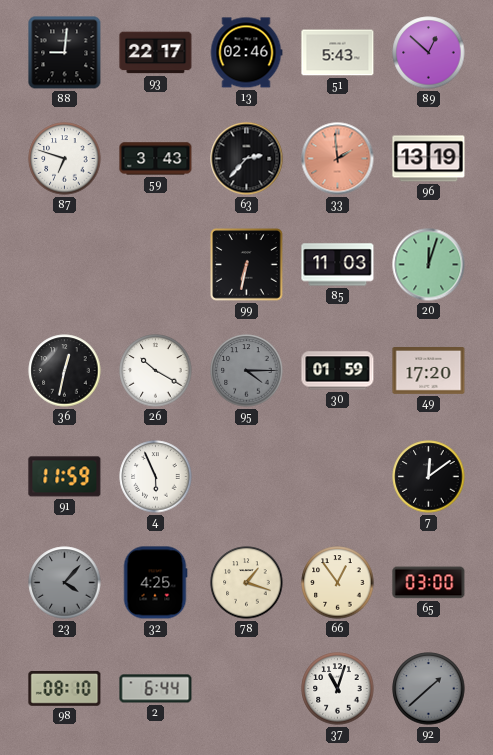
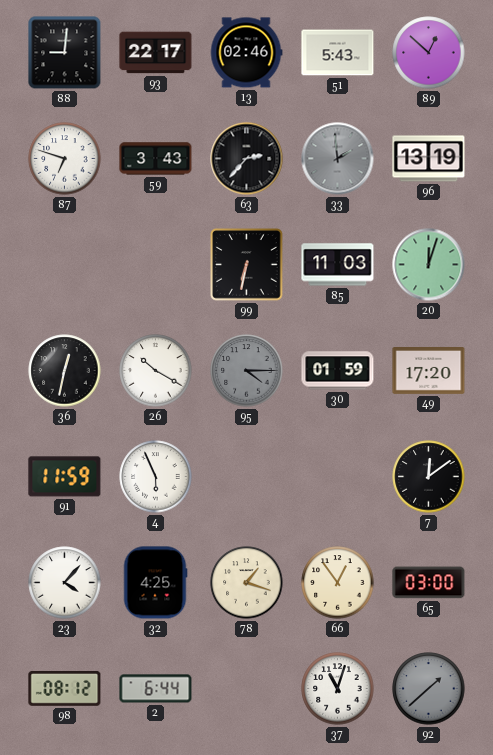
33 dial: salmon -> grey (338, 159)
23 dial: grey -> white (65, 583)
98: 08:10 -> 08:12 (65, 688)
